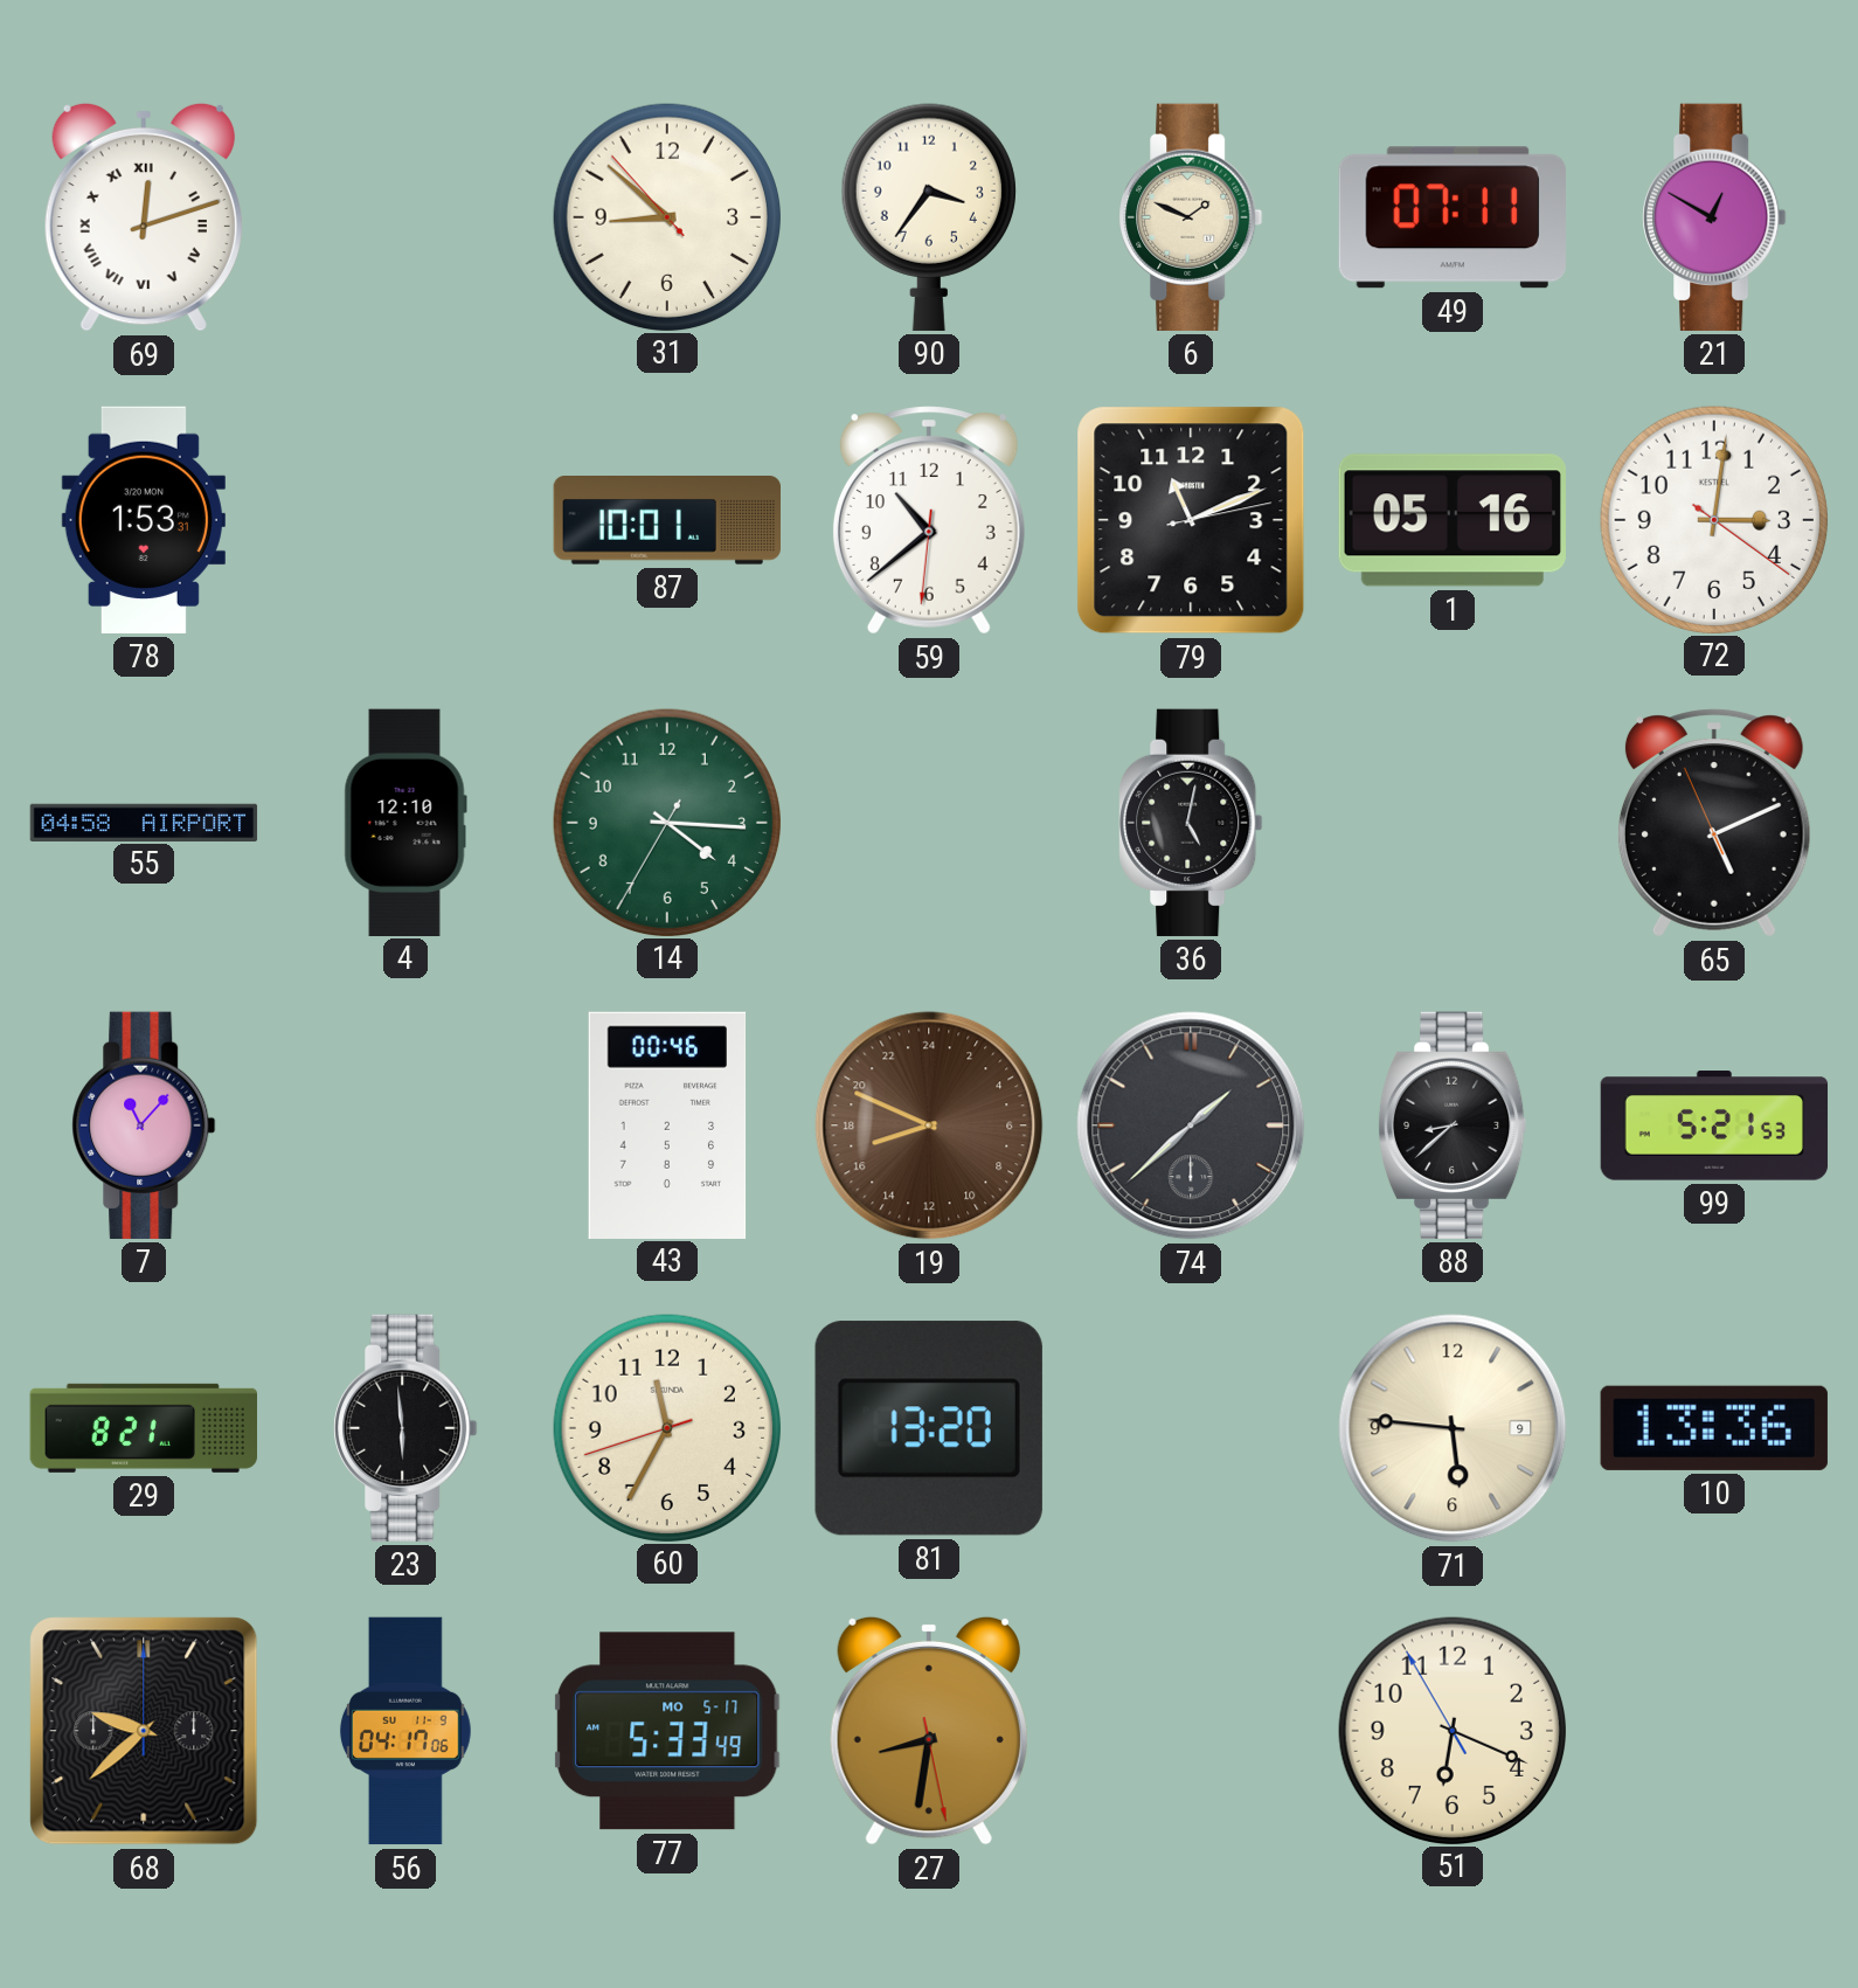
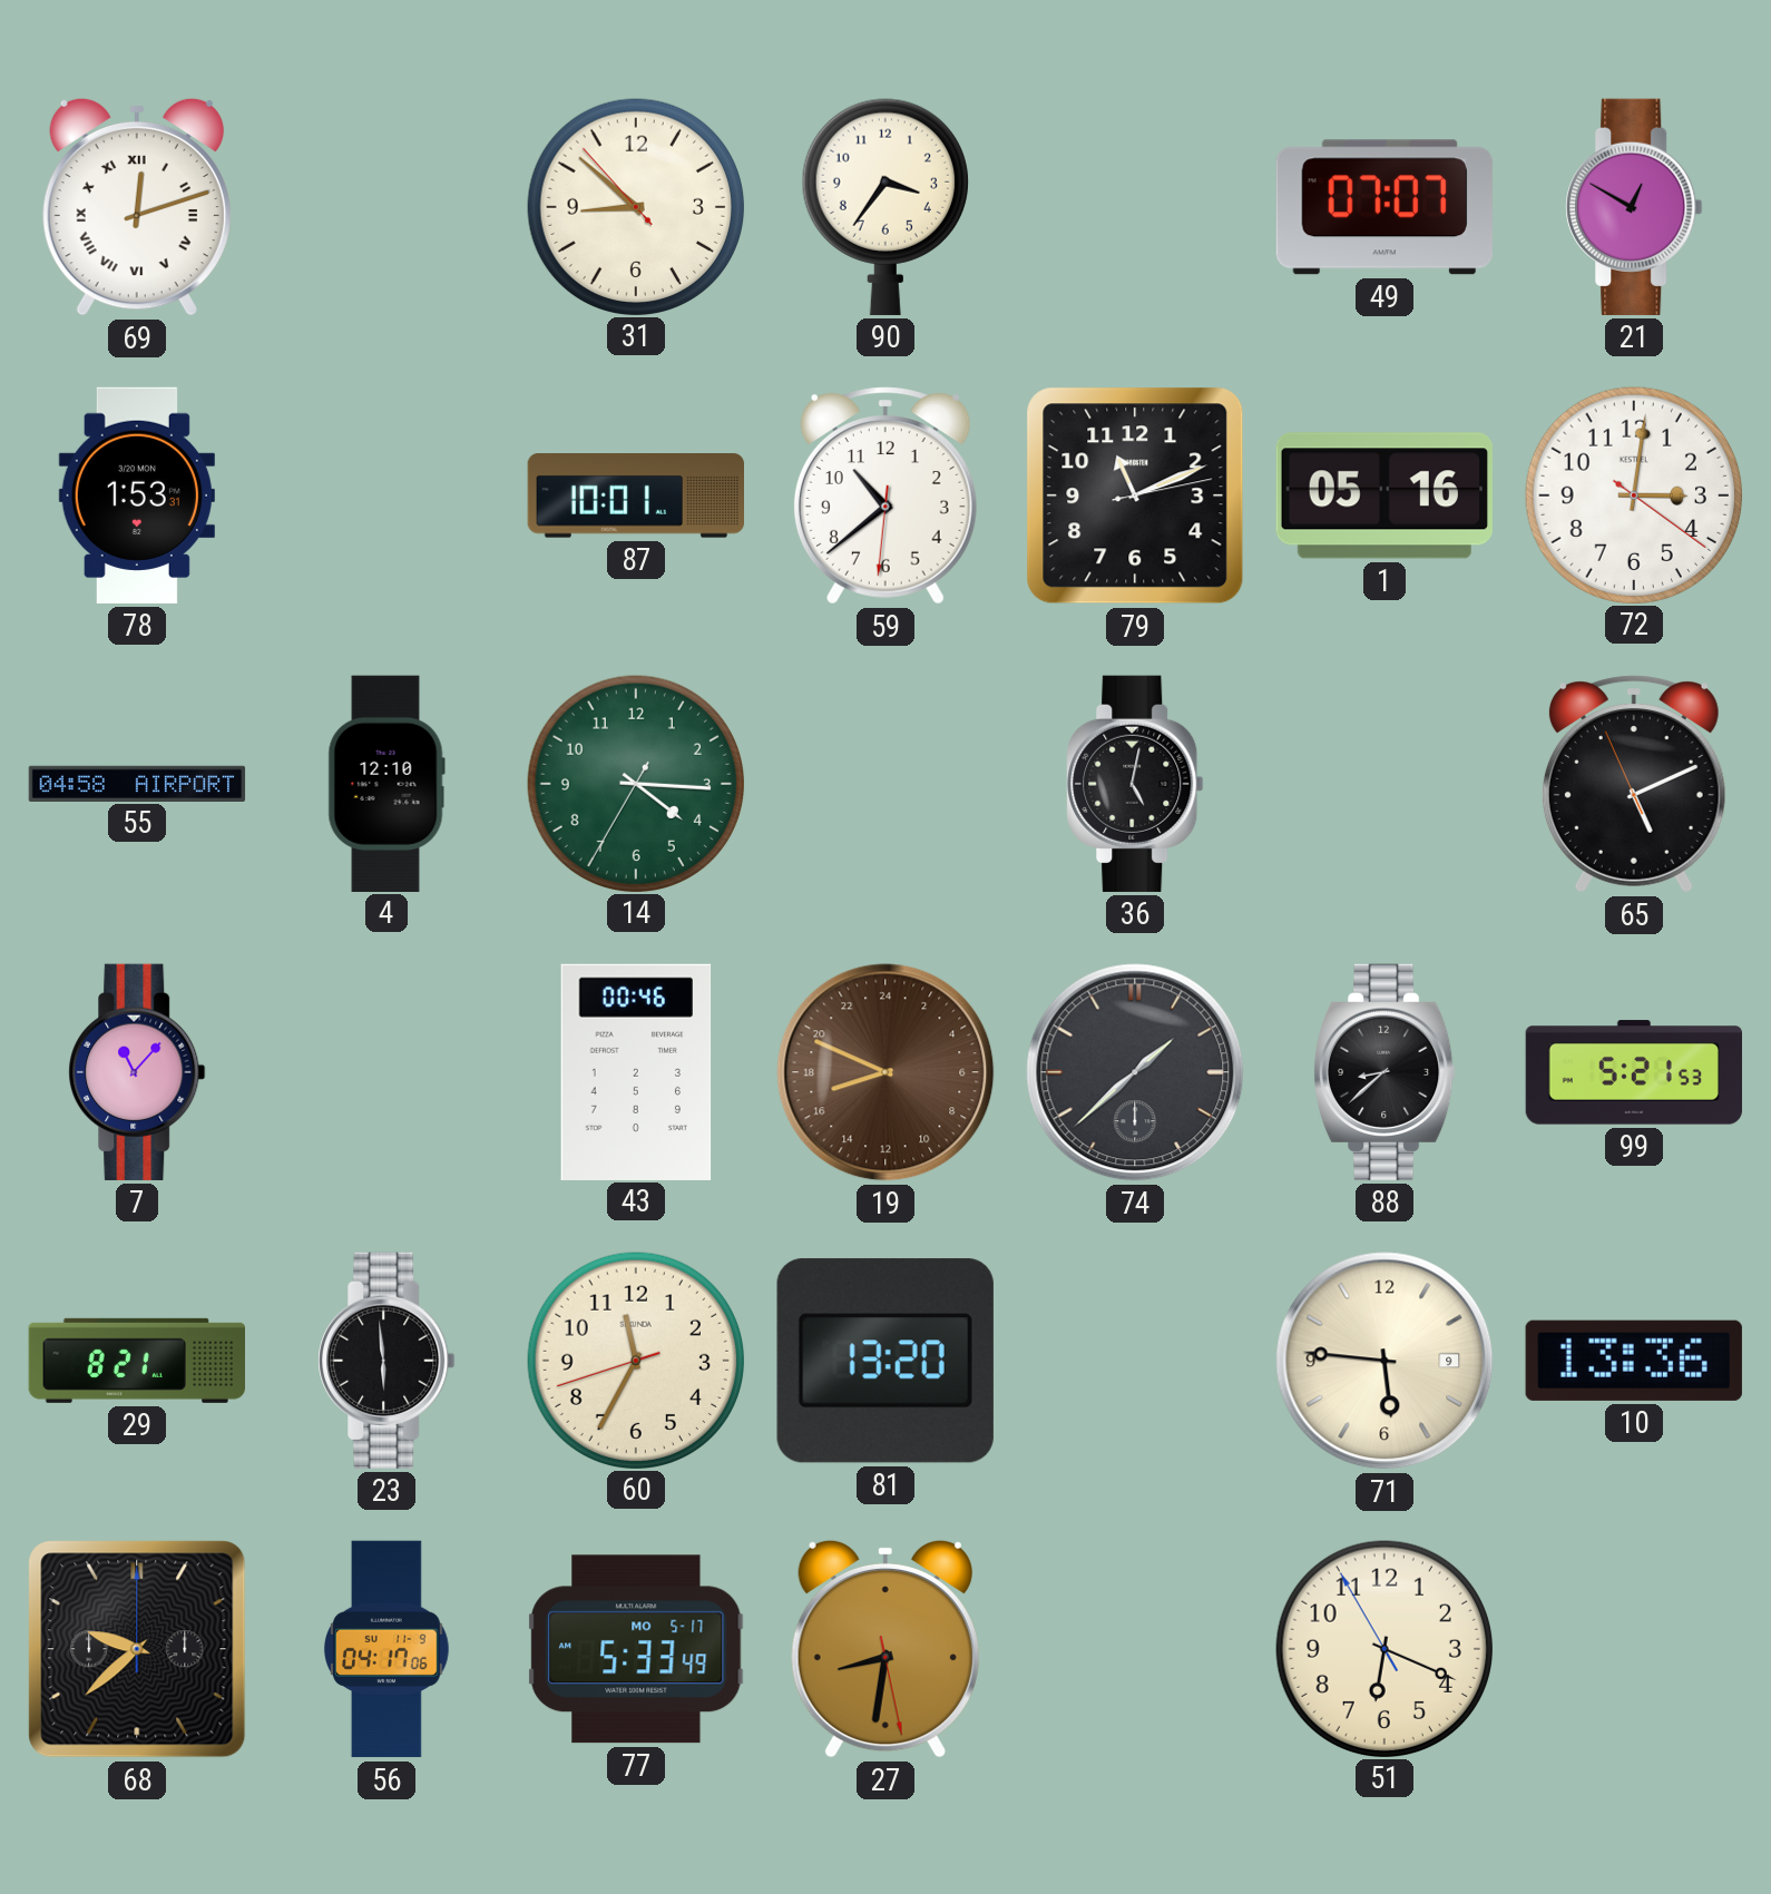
6: 1:49 -> none (1191, 217)
49: 07:11 -> 07:07 (1384, 207)
